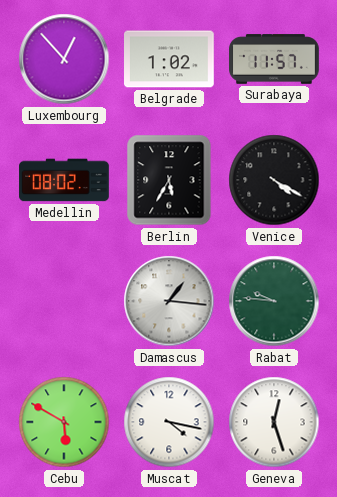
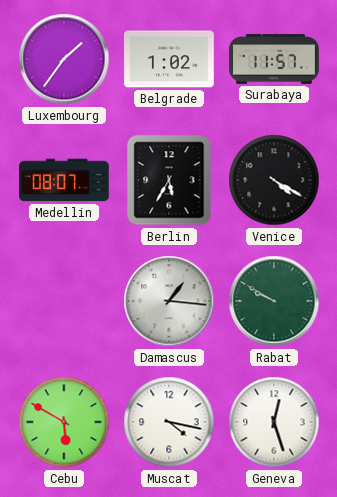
Luxembourg: 12:53 -> 1:36 (64, 59)
Medellin: 08:02 -> 08:07 (64, 180)
Rabat: 9:46 -> 9:50 (274, 301)
